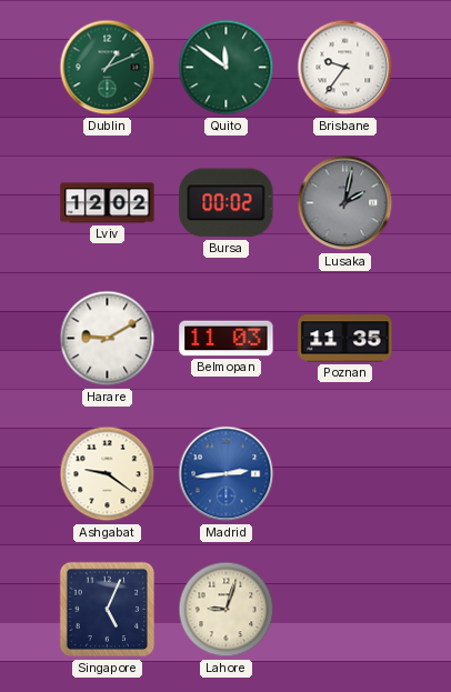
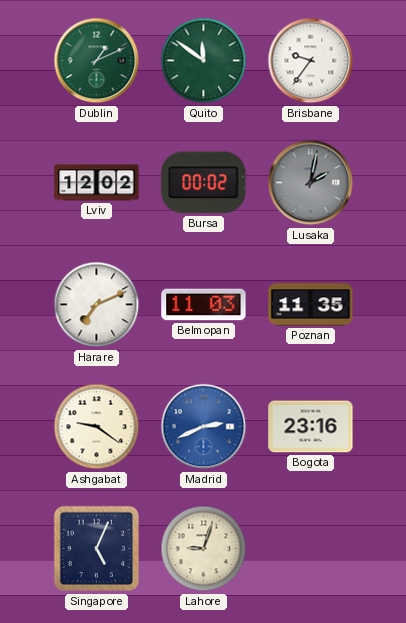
Harare: 9:10 -> 7:11 (97, 305)
Madrid: 2:44 -> 2:41 (204, 427)
Bogota: none -> 23:16 (311, 427)
